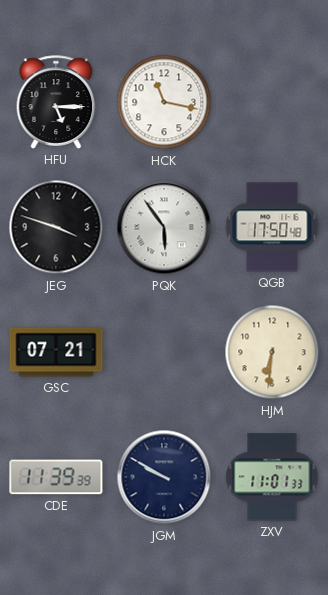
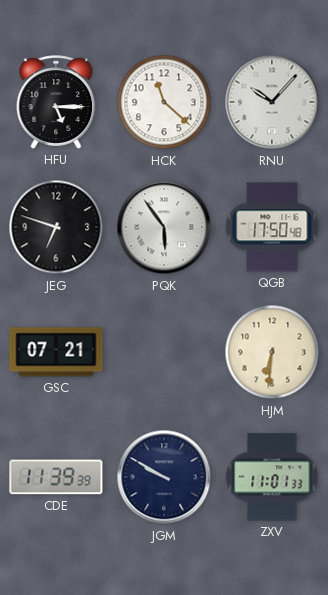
HCK: 11:17 -> 11:22 (164, 102)
RNU: none -> 10:07 (272, 102)
JEG: 3:48 -> 6:48 (56, 227)
